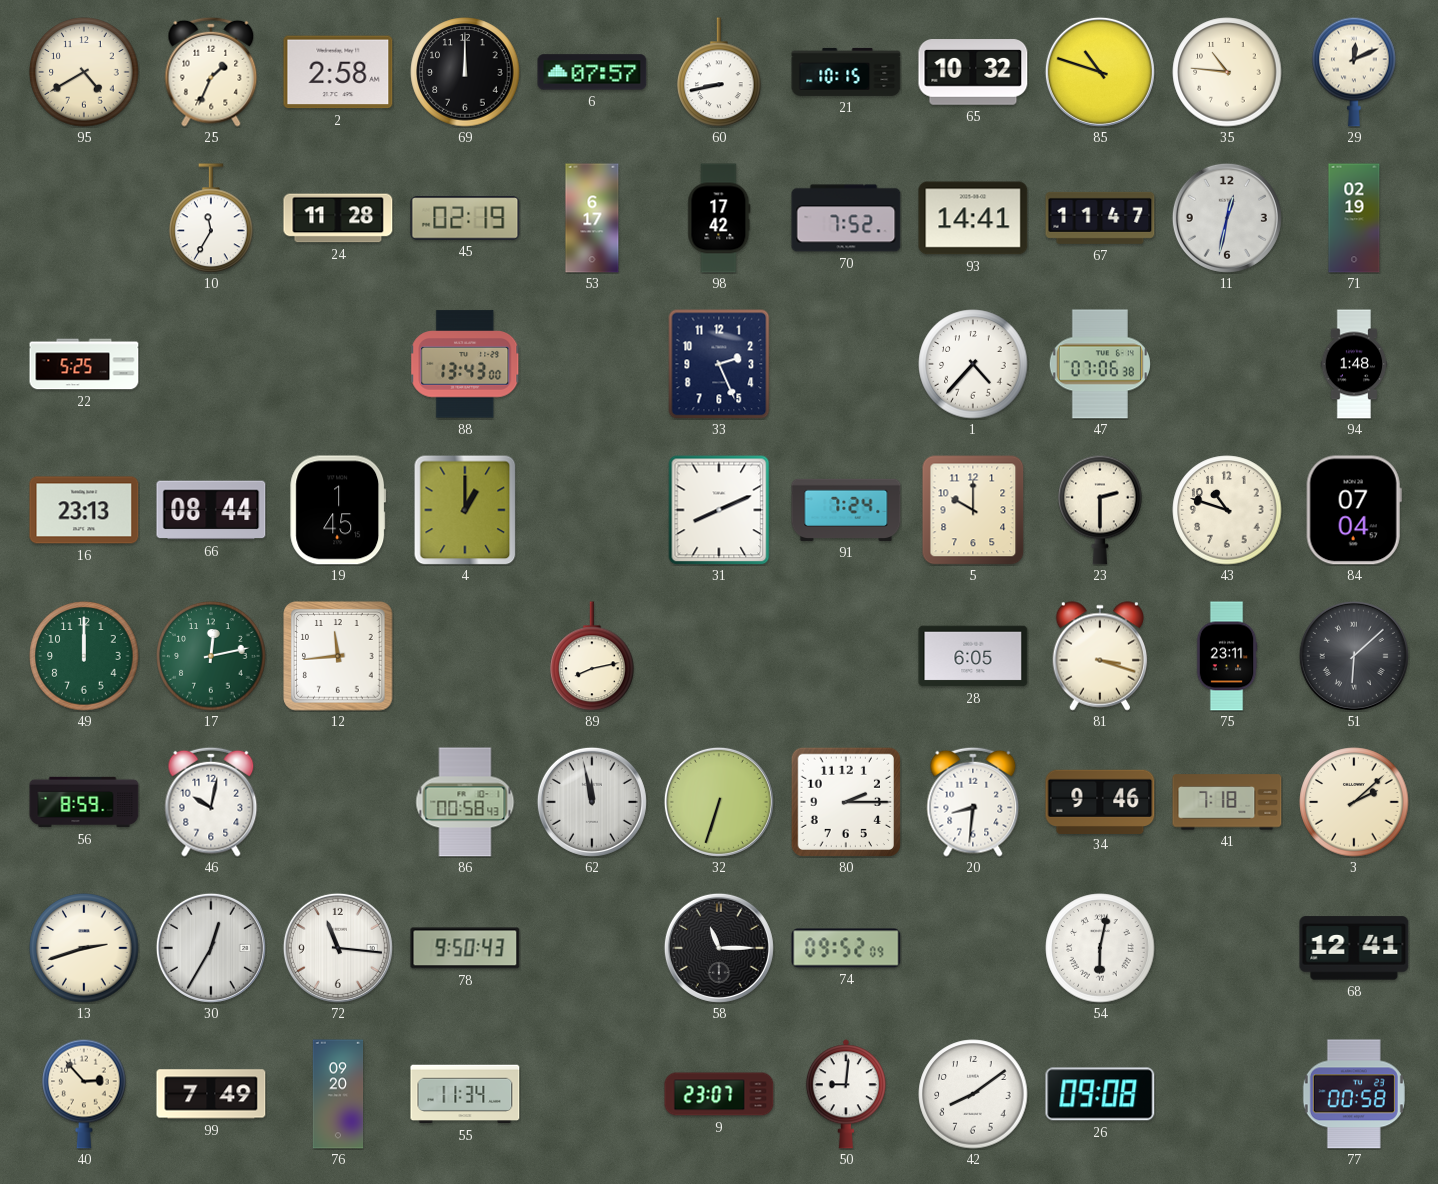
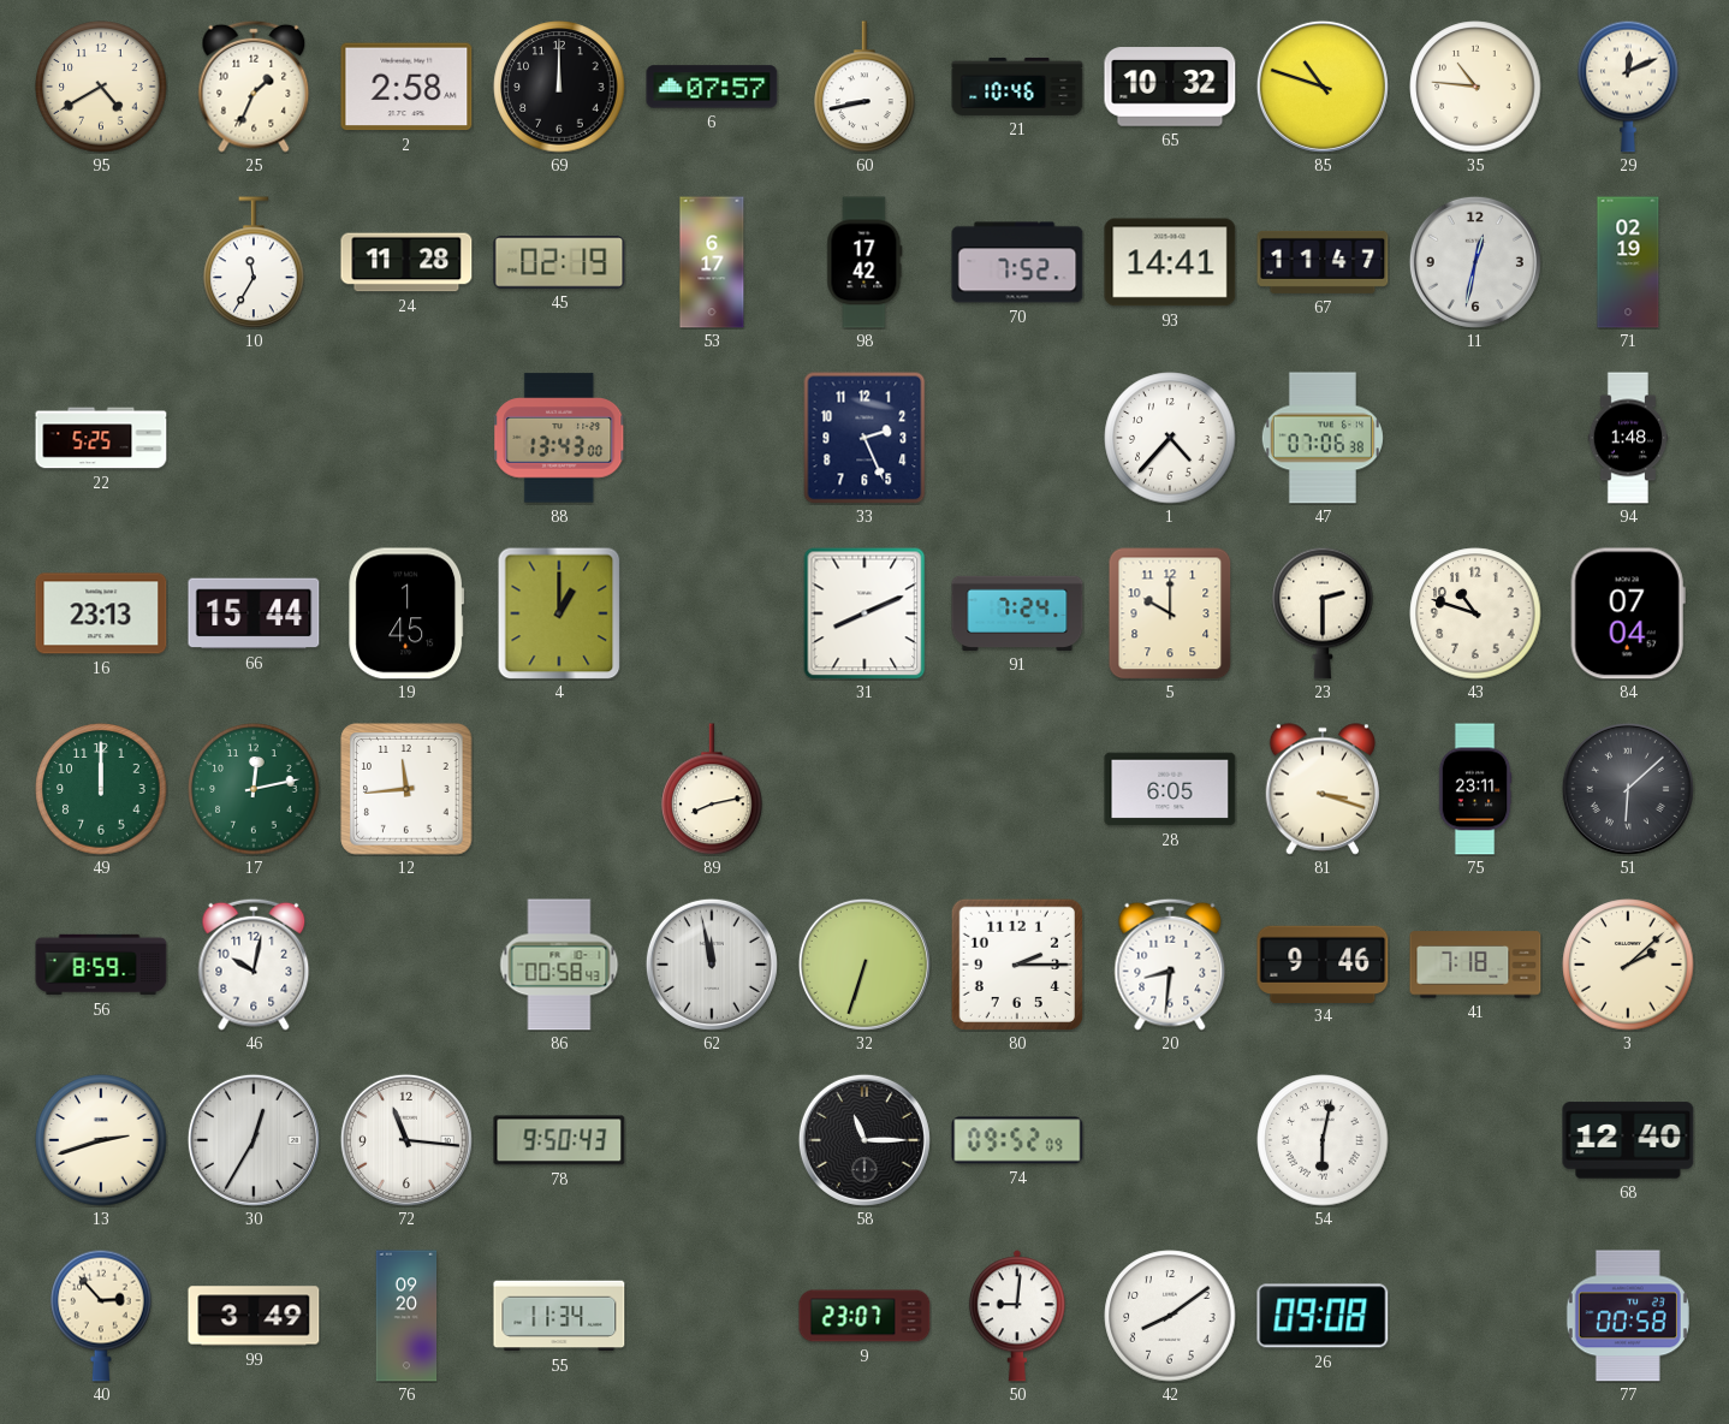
21: 10:15 -> 10:46 (1017, 87)
66: 08:44 -> 15:44 (254, 613)
68: 12:41 -> 12:40 (1628, 1140)
99: 7:49 -> 3:49 (254, 1316)
